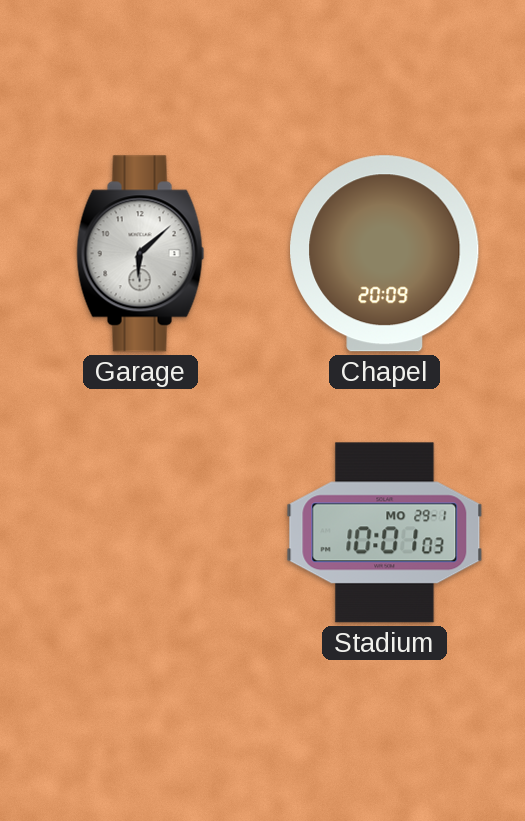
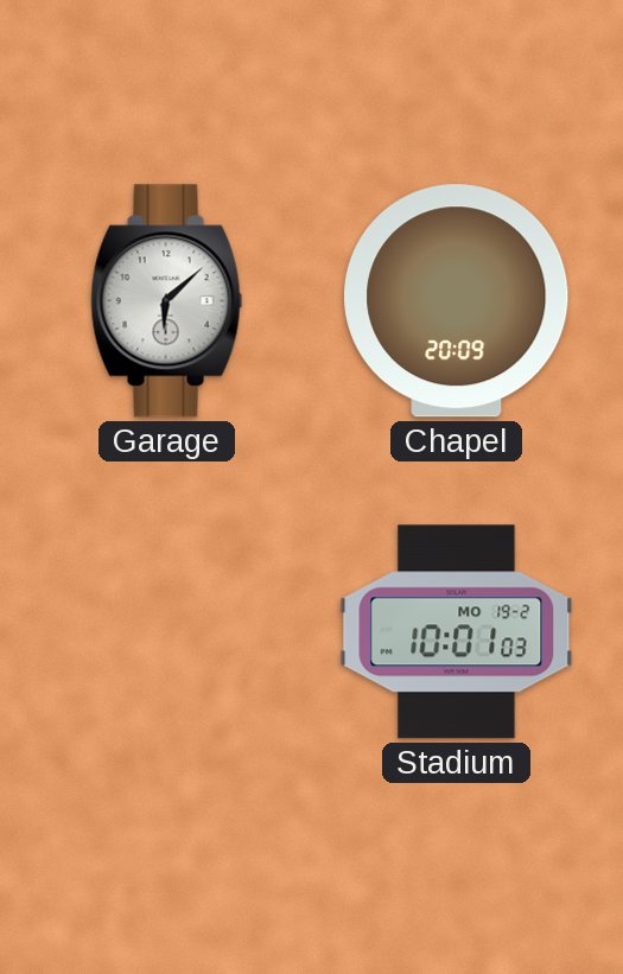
Stadium date: MO 29-1 -> MO 19-2 (457, 632)
